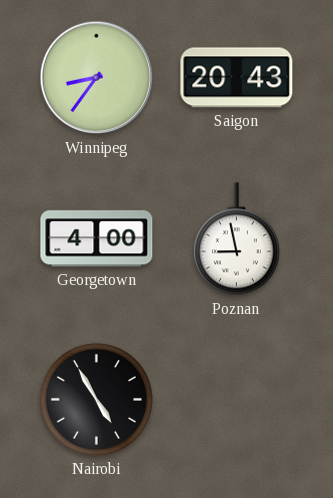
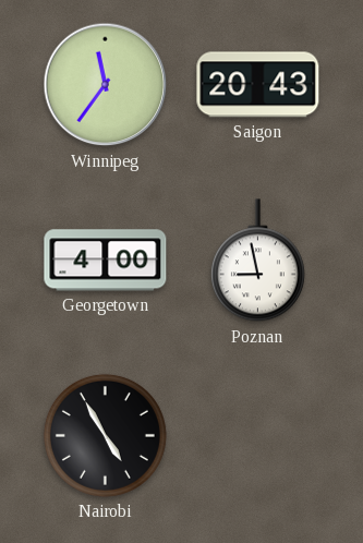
Winnipeg: 8:36 -> 11:36 (106, 85)
